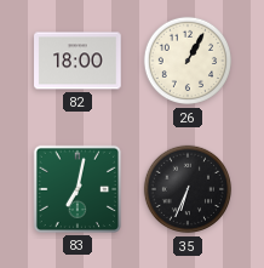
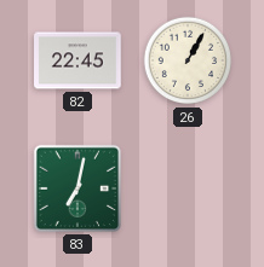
82: 18:00 -> 22:45 (78, 60)
35: 6:34 -> none (188, 189)
